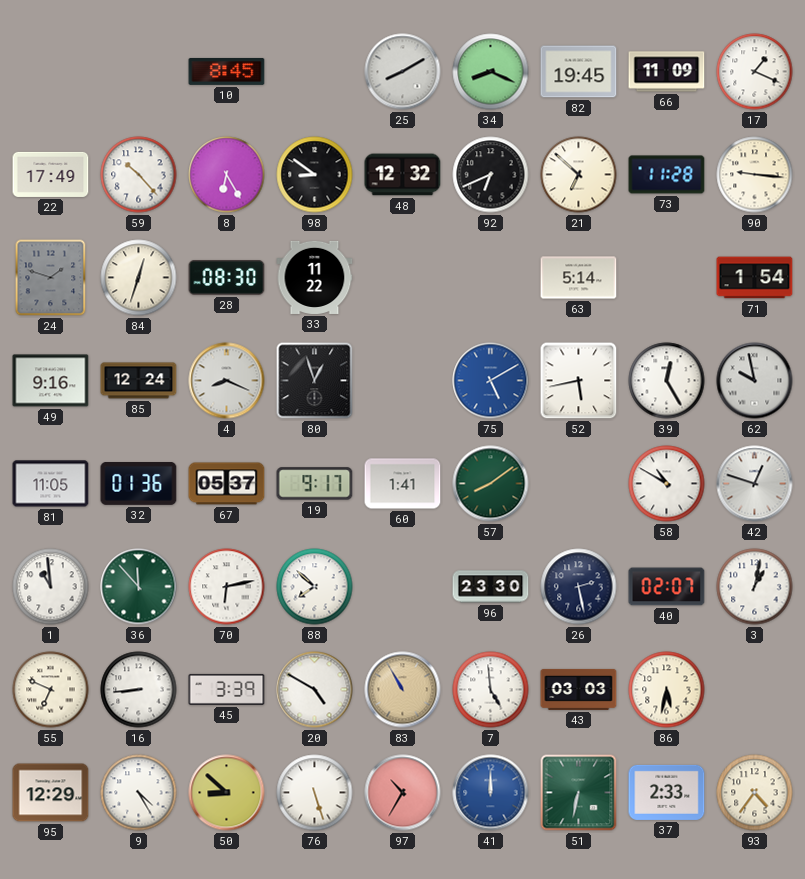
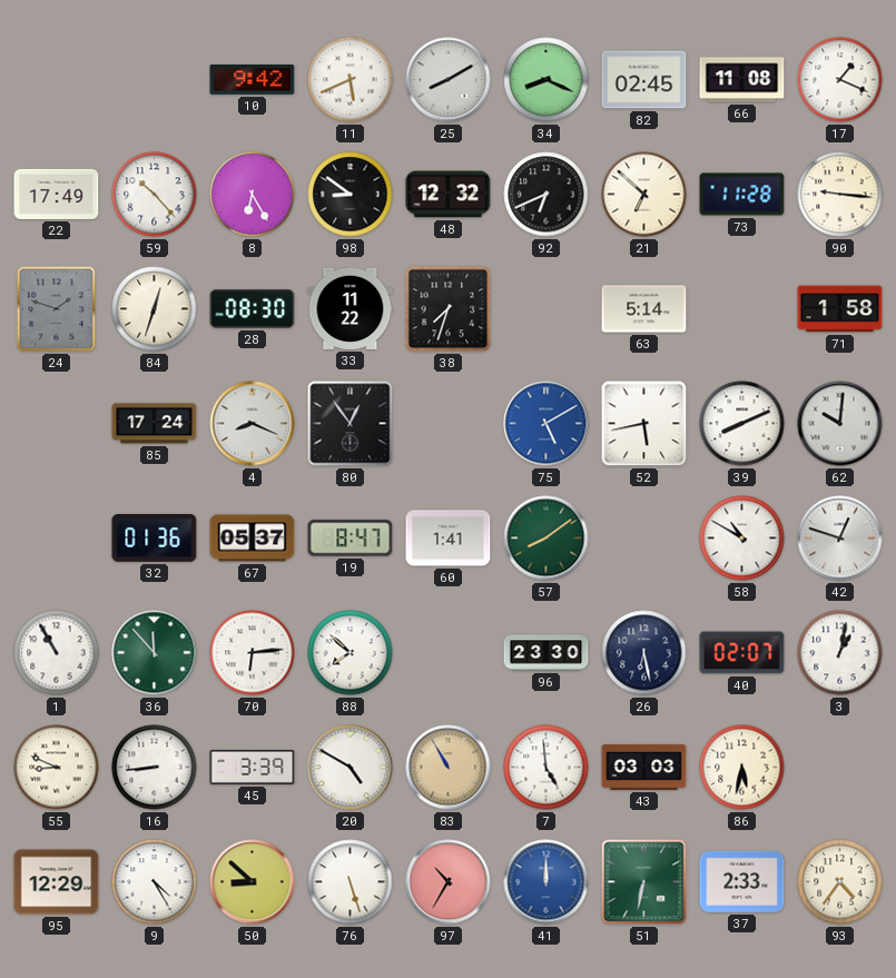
10: 8:45 -> 9:42 (253, 79)
11: none -> 5:41 (351, 80)
82: 19:45 -> 02:45 (644, 80)
66: 11:09 -> 11:08 (742, 80)
38: none -> 7:33 (449, 309)
71: 1:54 -> 1:58 (840, 309)
49: 9:16 -> none (51, 381)
85: 12:24 -> 17:24 (155, 424)
80: 12:57 -> 12:54 (351, 424)
39: 12:25 -> 8:11 (742, 424)
62: 9:58 -> 10:01 (840, 424)
81: 11:05 -> none (51, 484)
19: 9:17 -> 8:47 (351, 539)
1: 10:59 -> 10:55 (57, 653)
70: 6:13 -> 6:14 (253, 653)
26: 2:28 -> 6:28 (644, 653)
55: 6:49 -> 8:49 (57, 768)
